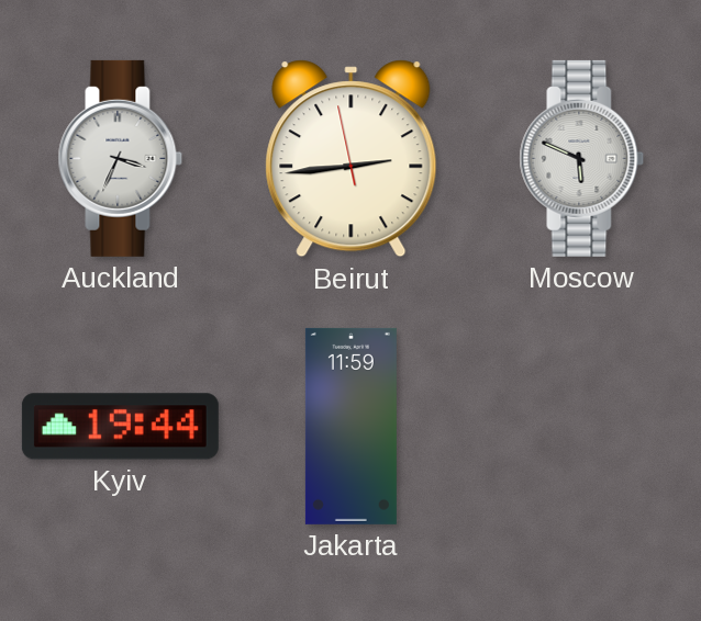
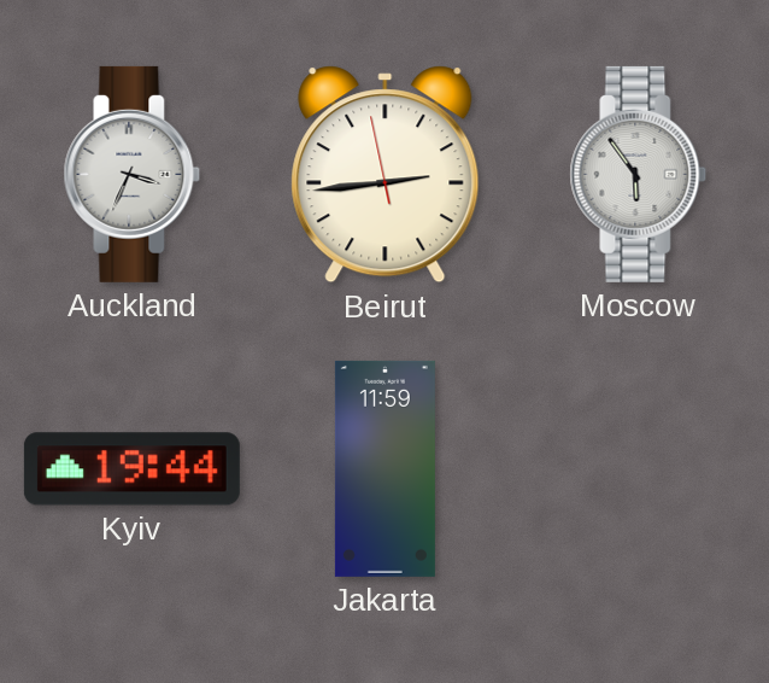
Moscow: 5:49 -> 5:54 (639, 174)
